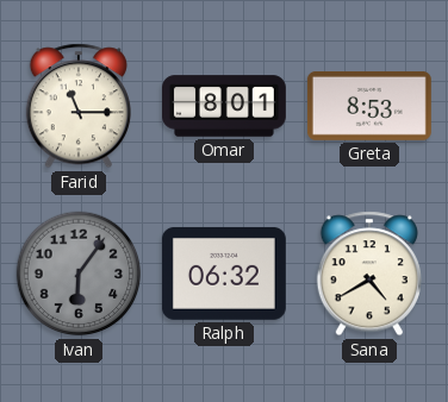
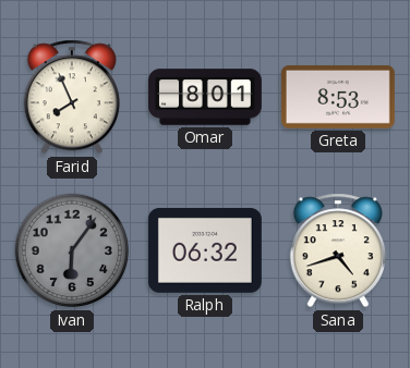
Farid: 11:15 -> 7:56 (72, 97)
Sana: 4:40 -> 4:42 (338, 250)
